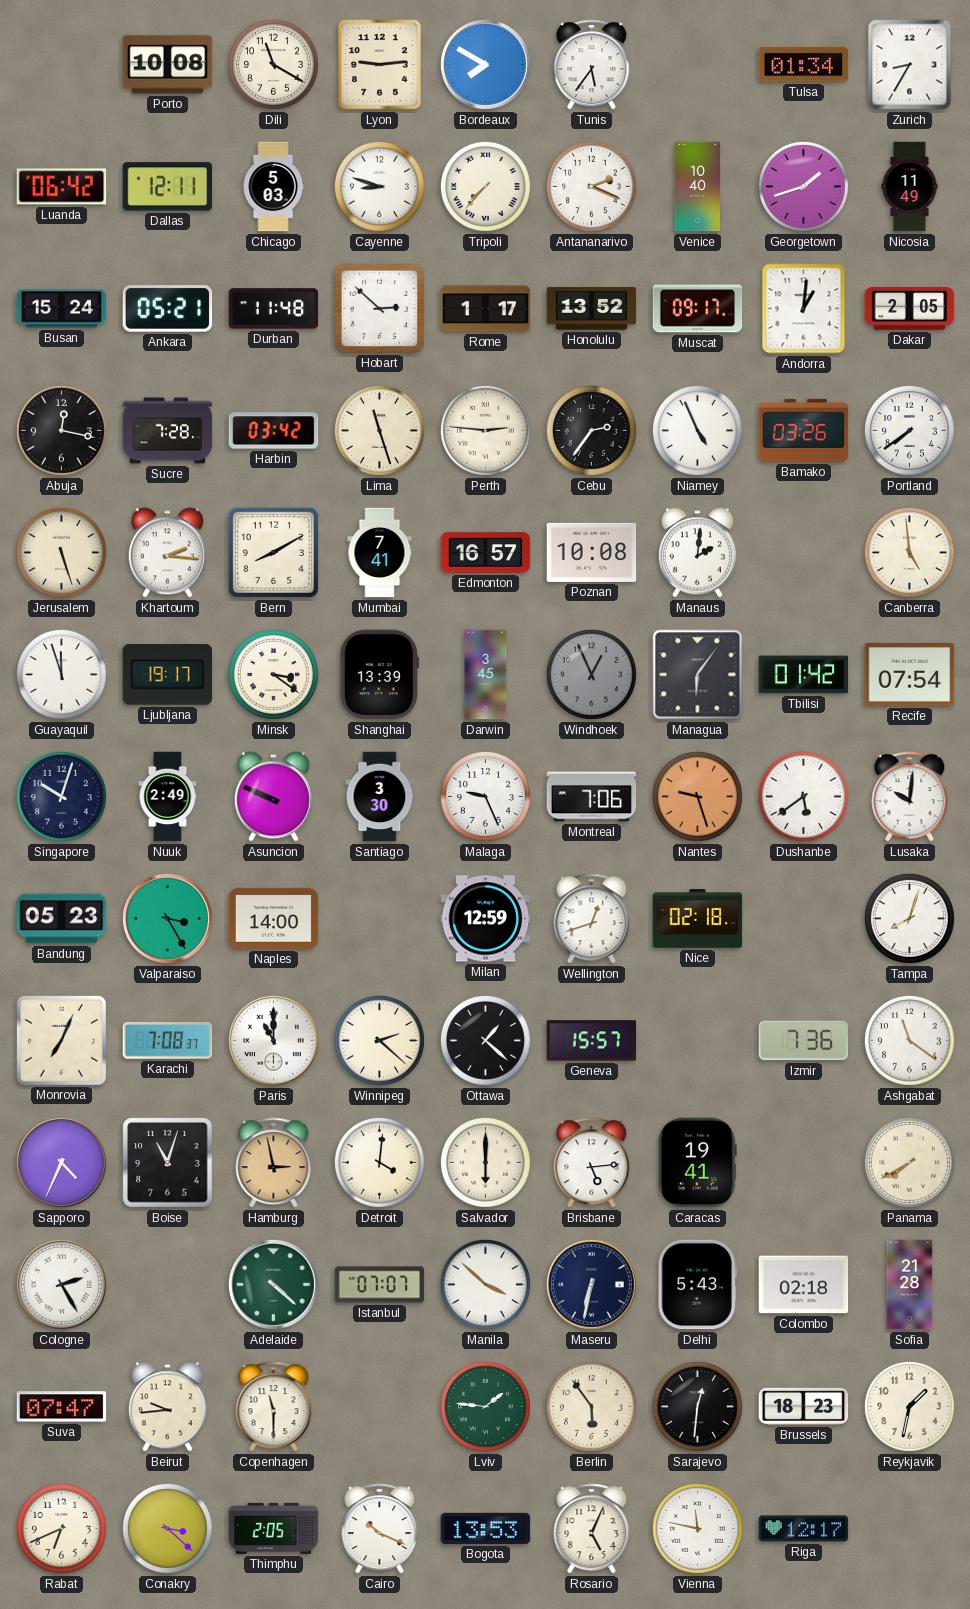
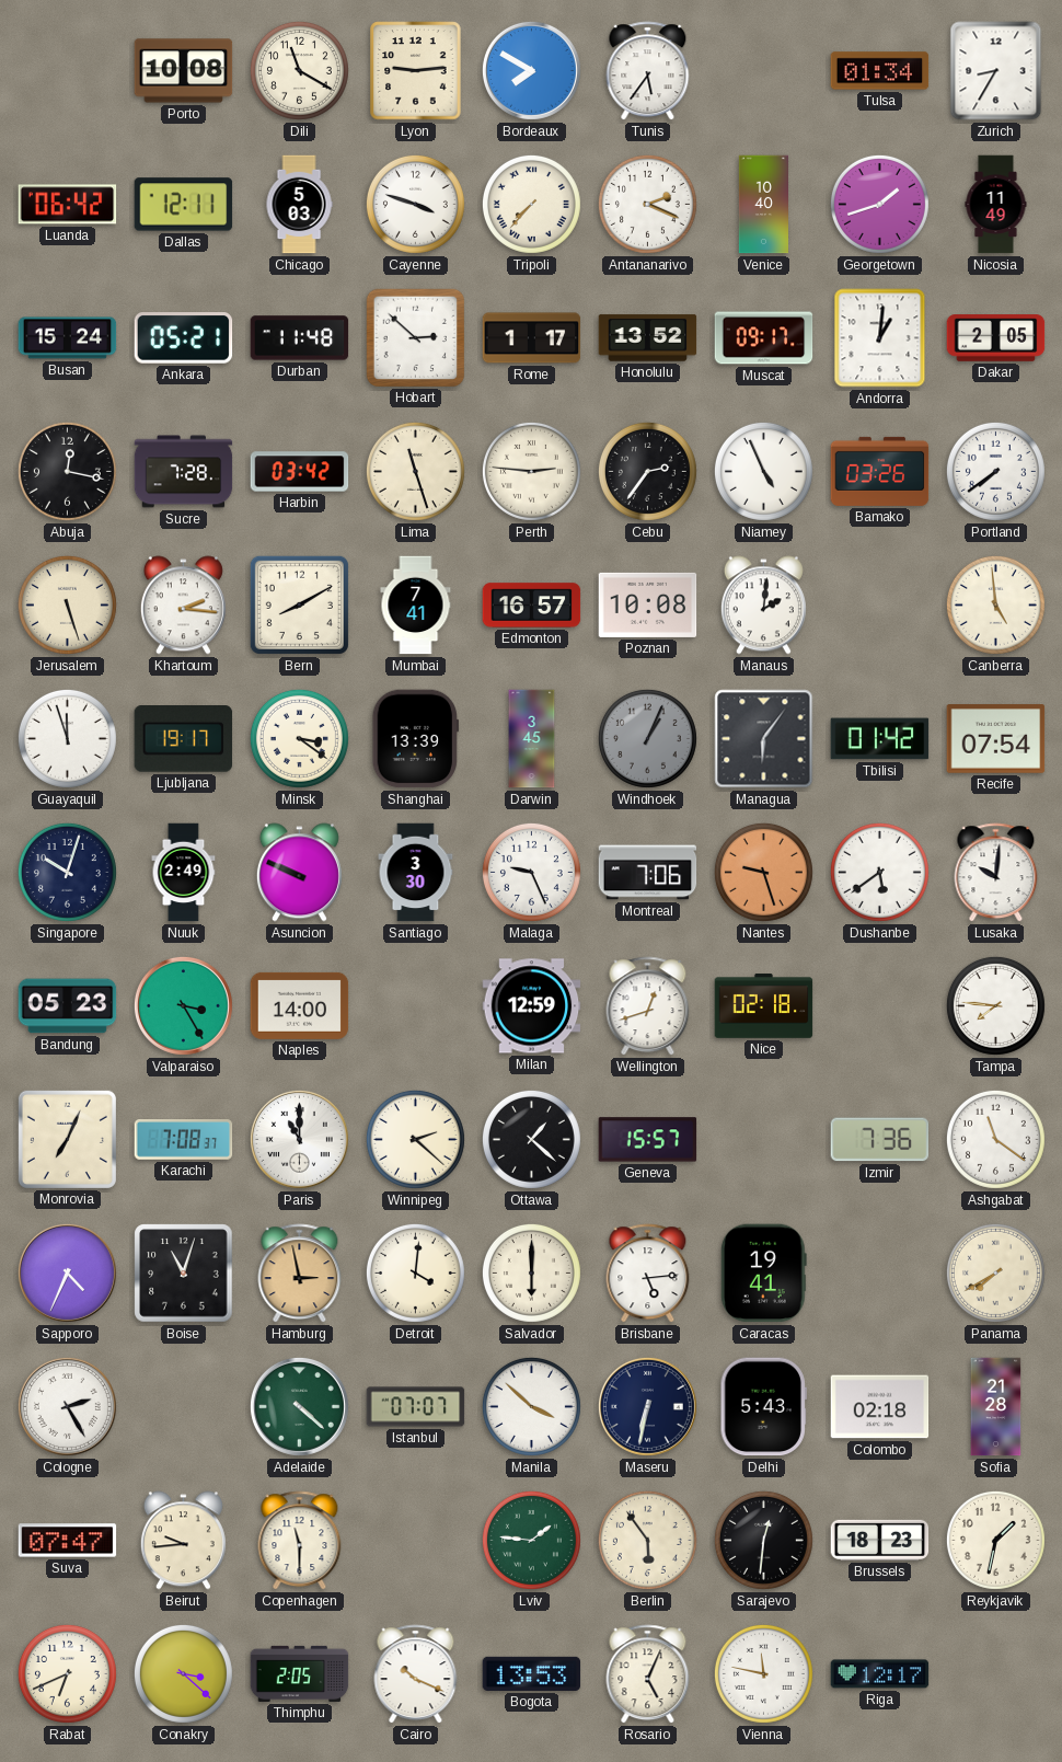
Cayenne: 8:48 -> 3:48 (415, 204)
Windhoek: 12:56 -> 1:04 (647, 738)
Tampa: 8:03 -> 7:46 (995, 1005)
